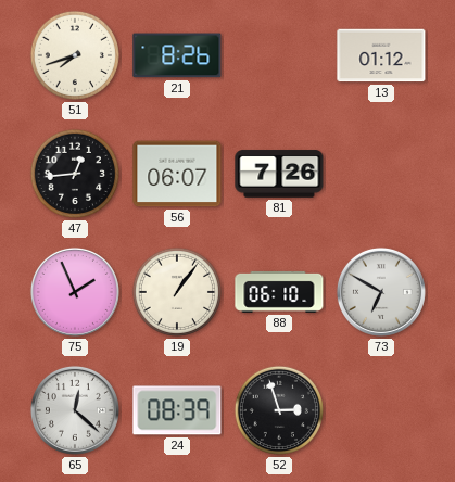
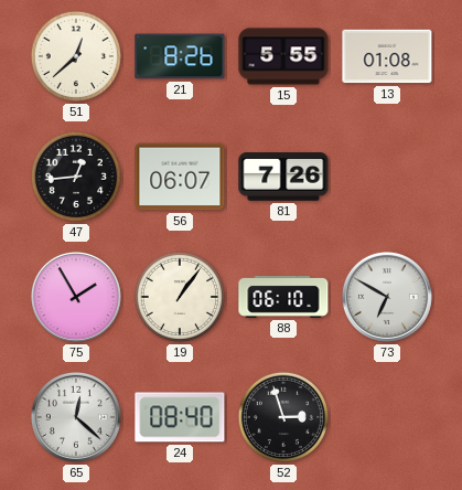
51: 7:42 -> 12:38 (76, 56)
15: none -> 5:55 (283, 56)
13: 01:12 -> 01:08 (387, 56)
75: 1:56 -> 1:55 (76, 297)
24: 08:39 -> 08:40 (180, 417)
